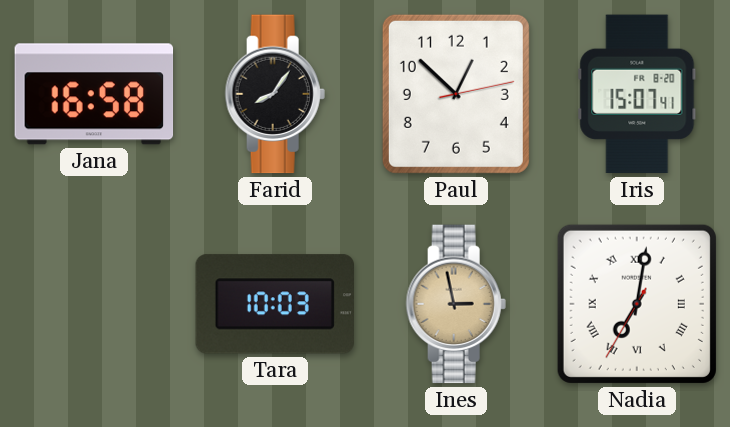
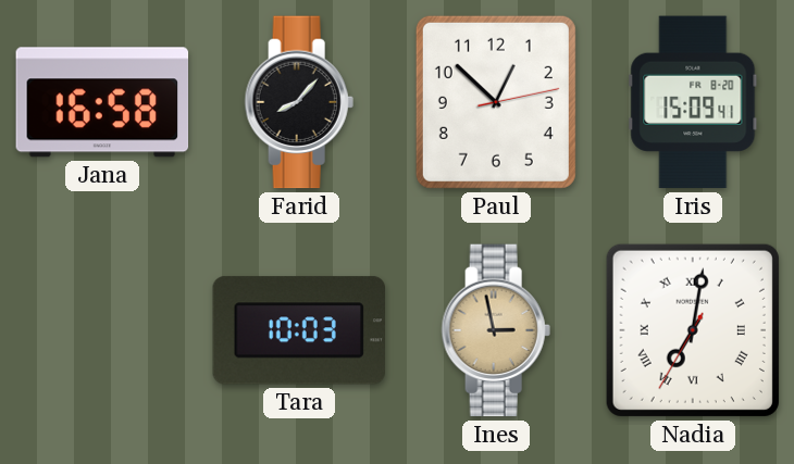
Farid: 8:06 -> 8:07 (299, 102)
Iris: 15:07 -> 15:09 (693, 102)
